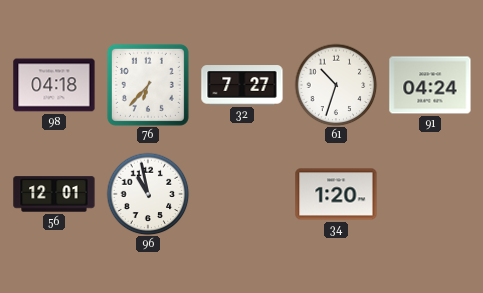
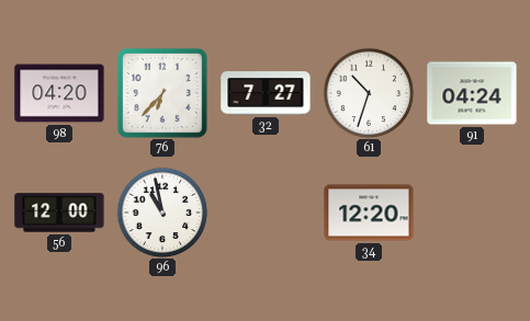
98: 04:18 -> 04:20 (59, 93)
56: 12:01 -> 12:00 (59, 213)
34: 1:20 -> 12:20 (369, 213)
